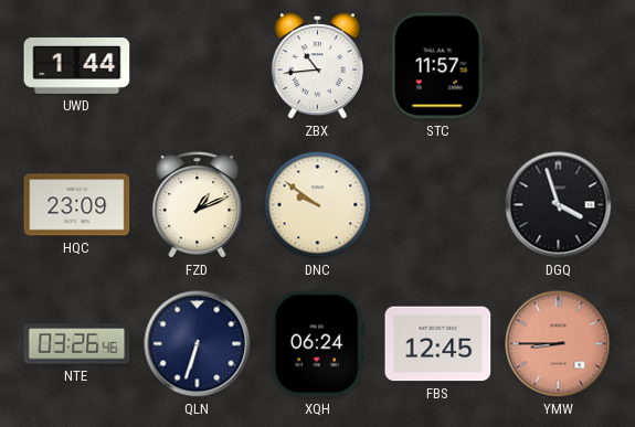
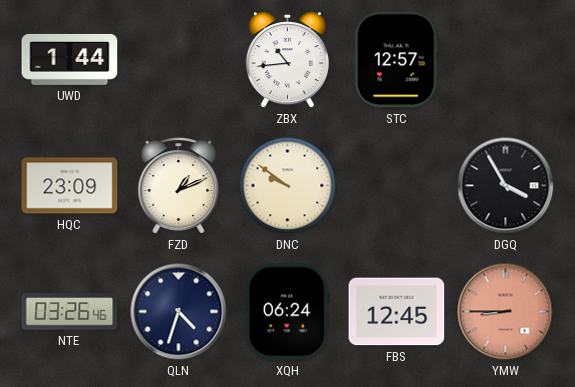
STC: 11:57 -> 12:57 (396, 60)
DGQ: 3:57 -> 3:55 (506, 186)
QLN: 6:33 -> 4:33 (179, 312)
